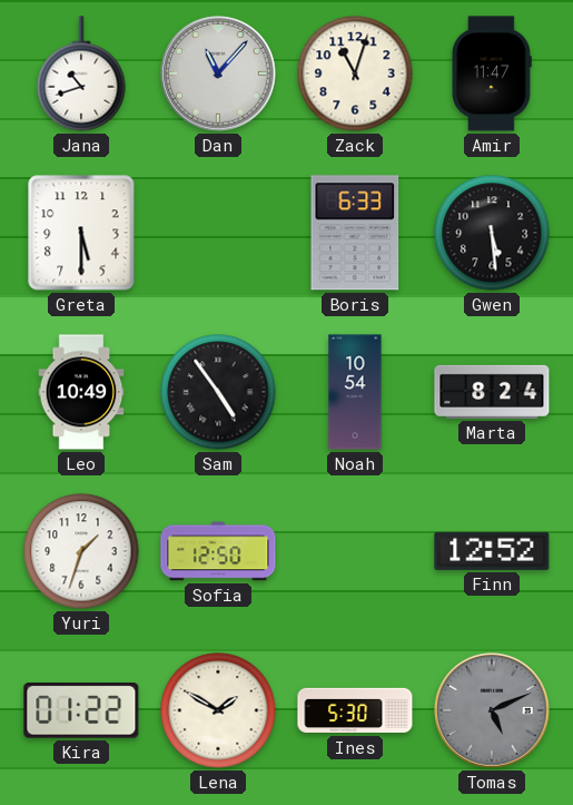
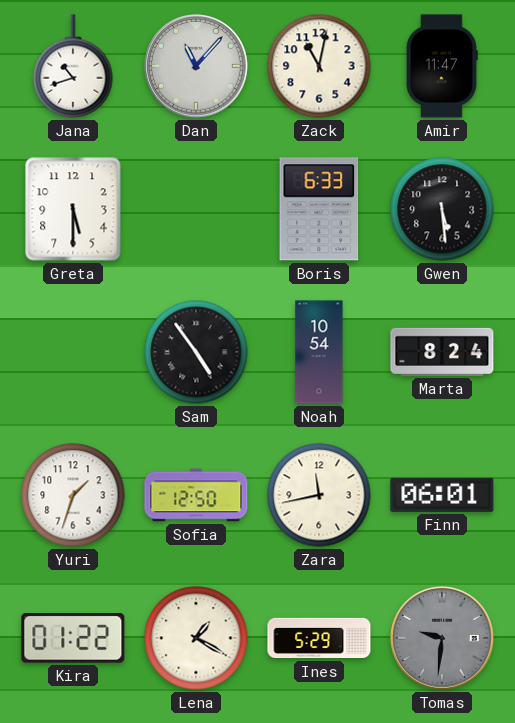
Zack: 11:03 -> 11:02 (319, 66)
Leo: 10:49 -> none (81, 392)
Zara: none -> 11:43 (319, 495)
Finn: 12:52 -> 06:01 (442, 495)
Lena: 1:50 -> 1:20 (196, 638)
Ines: 5:30 -> 5:29 (319, 638)
Tomas: 5:11 -> 9:31 (443, 639)
